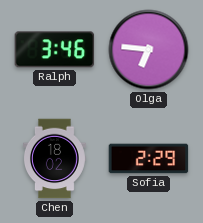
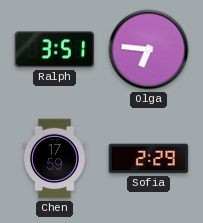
Ralph: 3:46 -> 3:51 (55, 50)
Chen: 18:02 -> 17:59 (54, 159)
